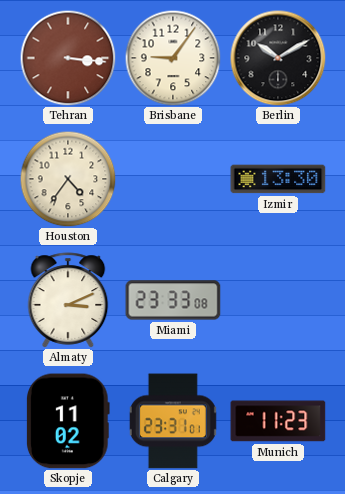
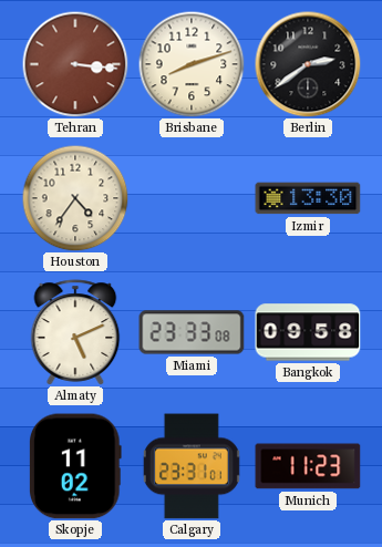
Brisbane: 9:06 -> 8:12 (192, 64)
Berlin: 10:10 -> 2:39 (308, 64)
Almaty: 3:11 -> 5:11 (75, 332)
Bangkok: none -> 09:58 (308, 332)
